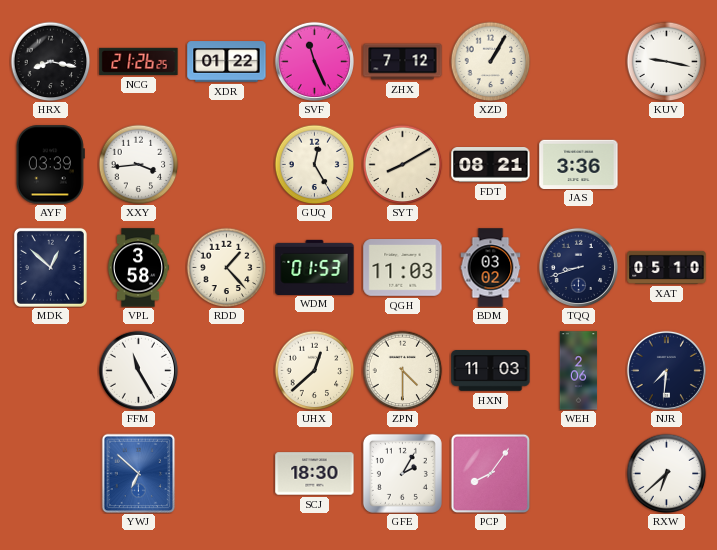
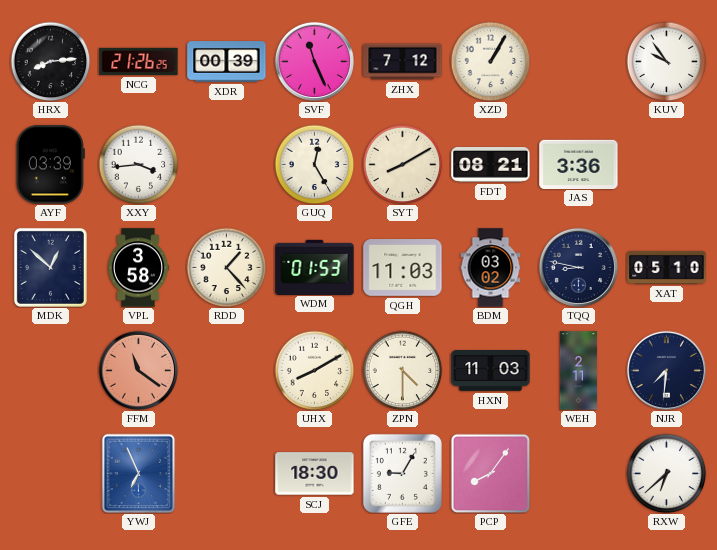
HRX: 8:17 -> 8:14 (50, 61)
XDR: 01:22 -> 00:39 (227, 62)
KUV: 9:17 -> 9:54 (666, 61)
TQQ: 8:42 -> 8:47 (578, 267)
FFM: 11:25 -> 11:21 (138, 370)
FFM dial: white -> salmon (138, 370)
UHX: 12:38 -> 8:10 (314, 370)
WEH: 2:06 -> 2:11 (579, 371)
YWJ: 6:52 -> 6:56 (139, 473)
GFE: 2:05 -> 9:05 (402, 473)
